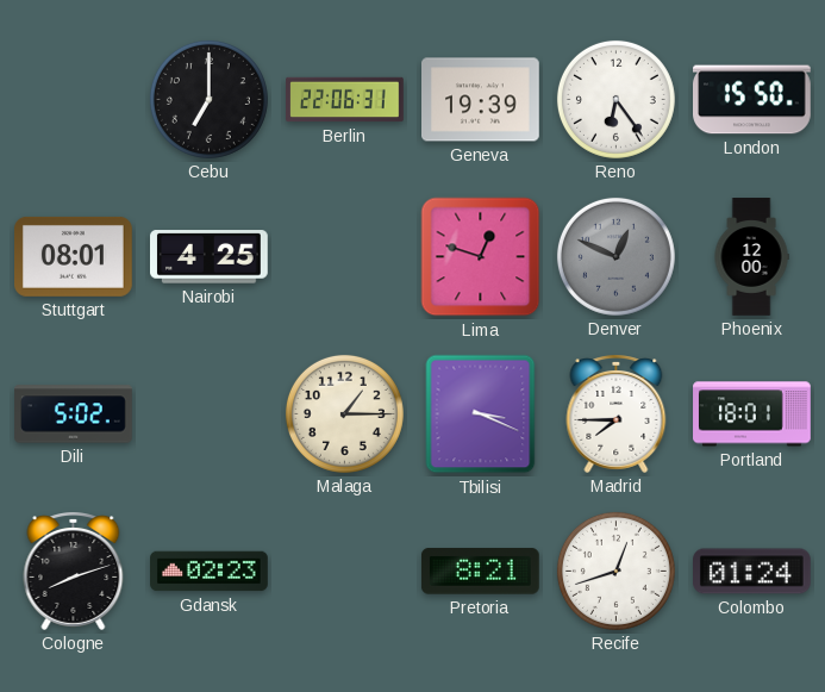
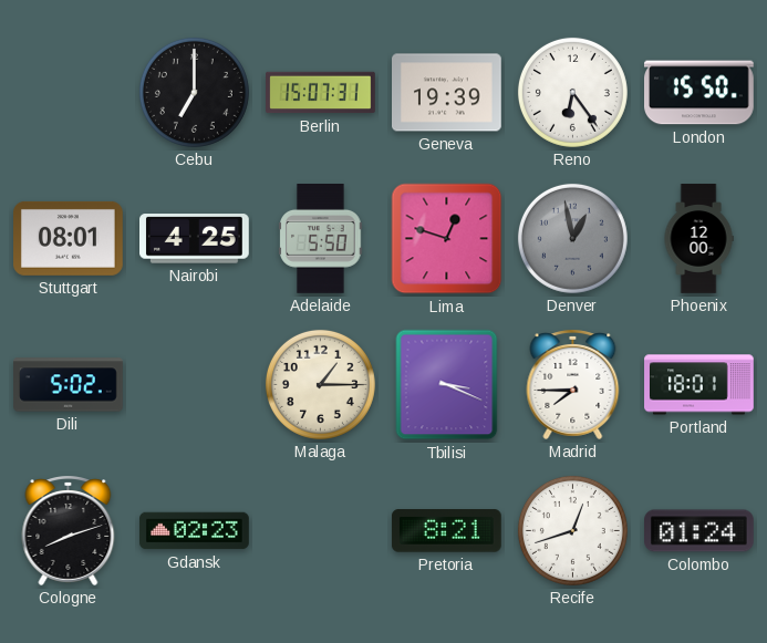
Berlin: 22:06 -> 15:07 (321, 93)
Adelaide: none -> 5:50 (321, 239)
Denver: 12:49 -> 12:58 (572, 238)
